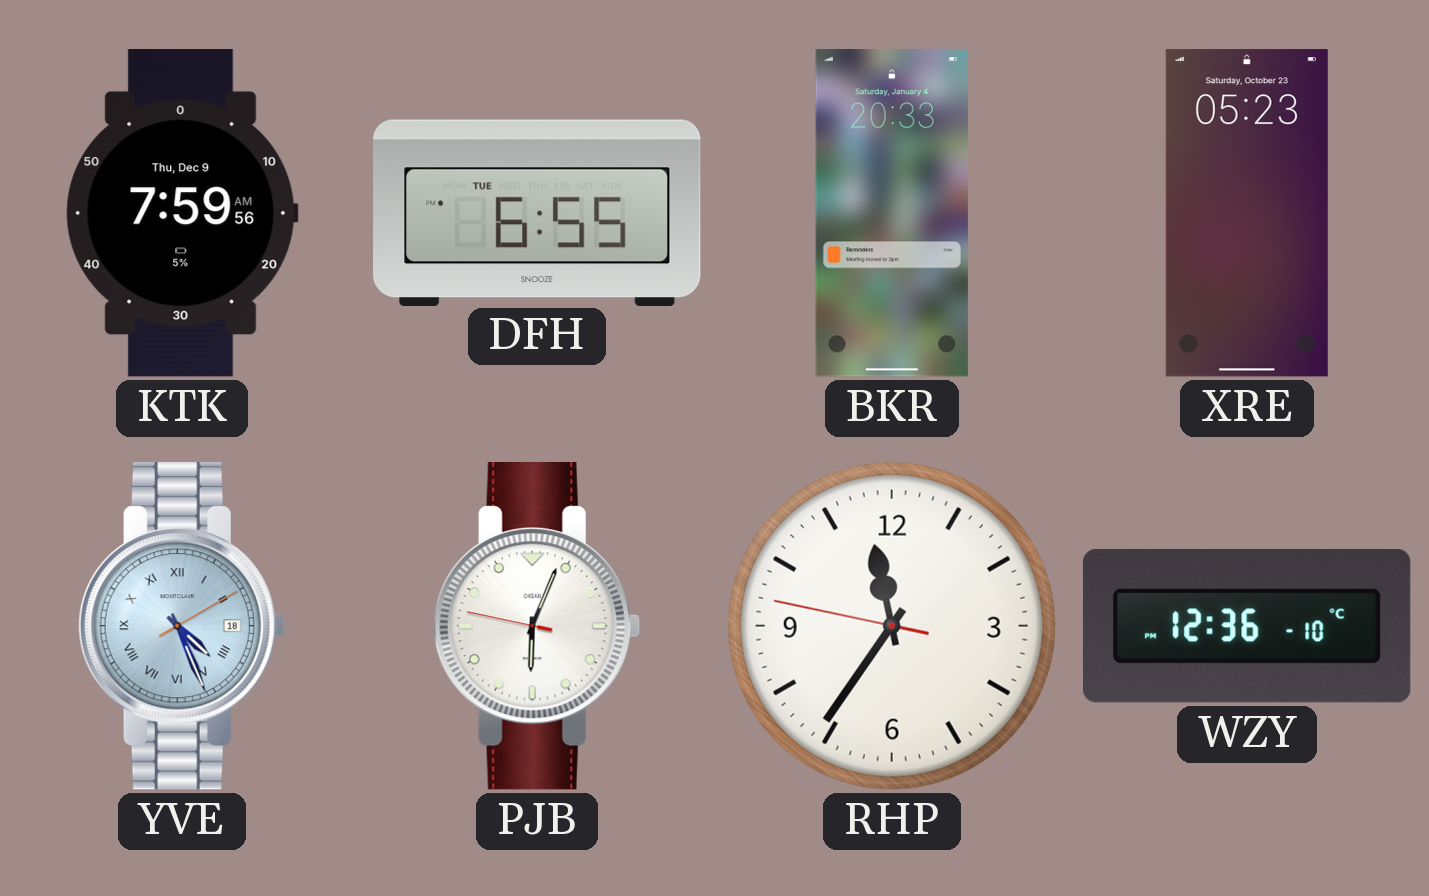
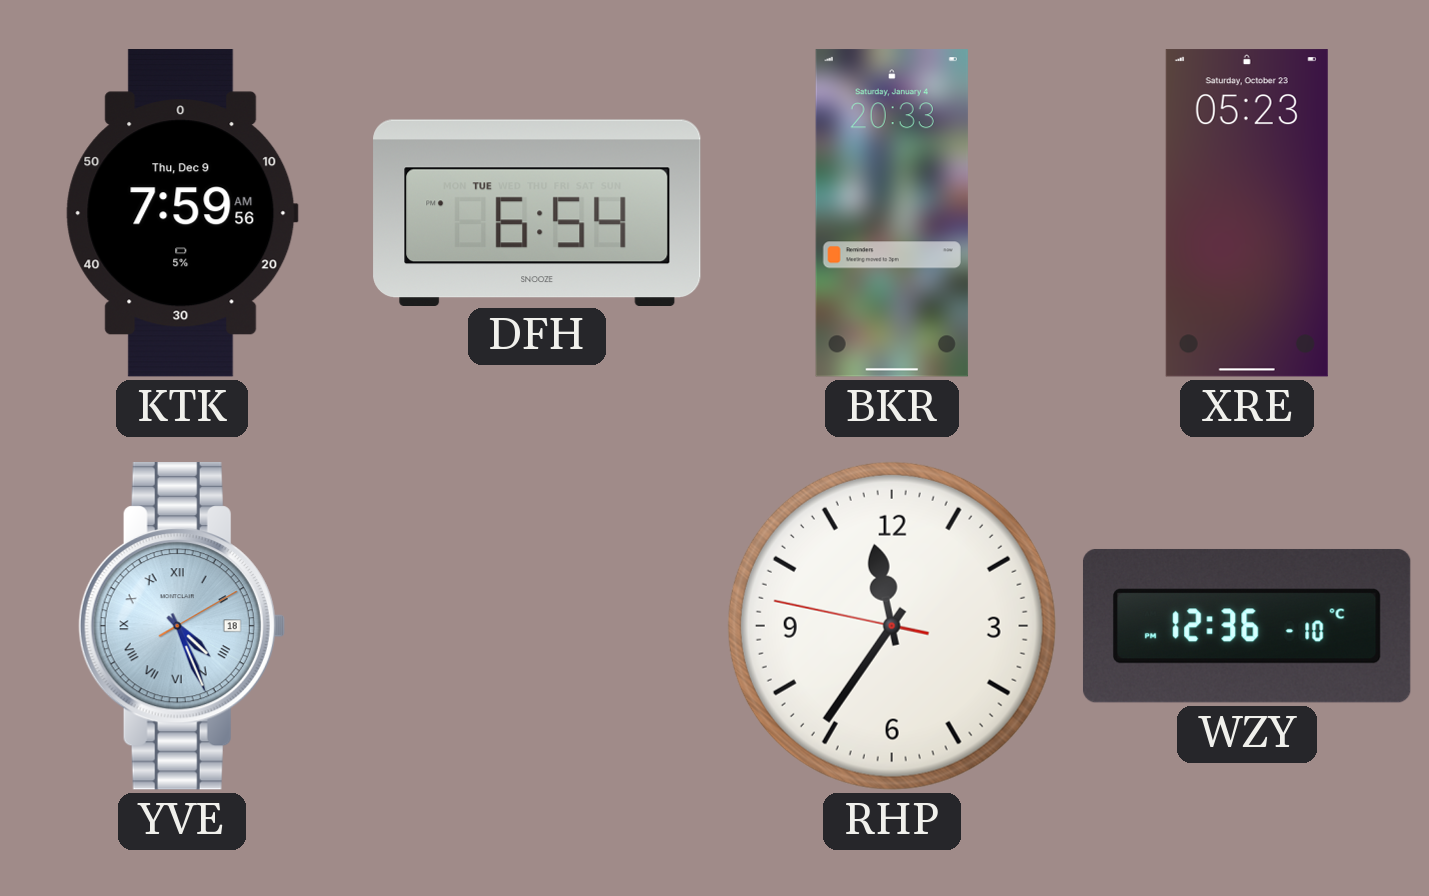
DFH: 6:55 -> 6:54 (537, 212)
PJB: 6:03 -> none (537, 627)
